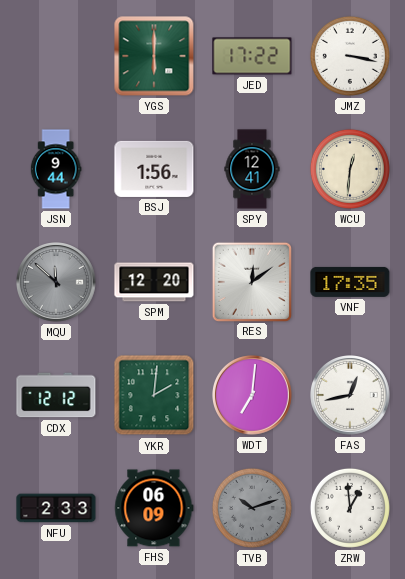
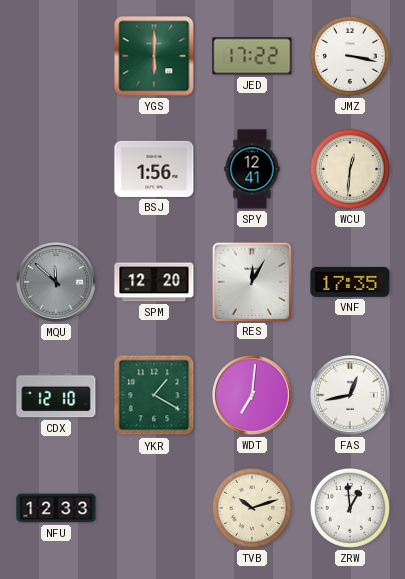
JSN: 9:44 -> none (56, 169)
RES: 12:09 -> 12:05 (251, 281)
CDX: 12:12 -> 12:10 (56, 395)
YKR: 2:01 -> 1:20 (154, 395)
NFU: 2:33 -> 12:33 (56, 508)
FHS: 06:09 -> none (154, 508)
TVB dial: grey -> cream (252, 508)
